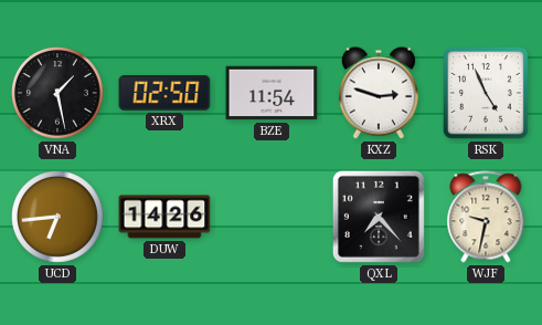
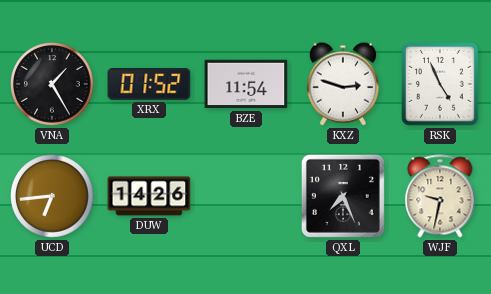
VNA: 1:28 -> 1:25 (52, 84)
XRX: 02:50 -> 01:52 (149, 84)
QXL: 7:23 -> 7:26 (343, 196)
